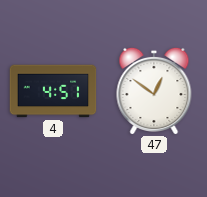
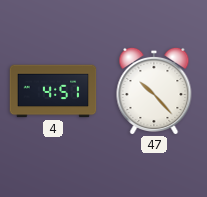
47: 12:51 -> 10:23 (154, 90)
